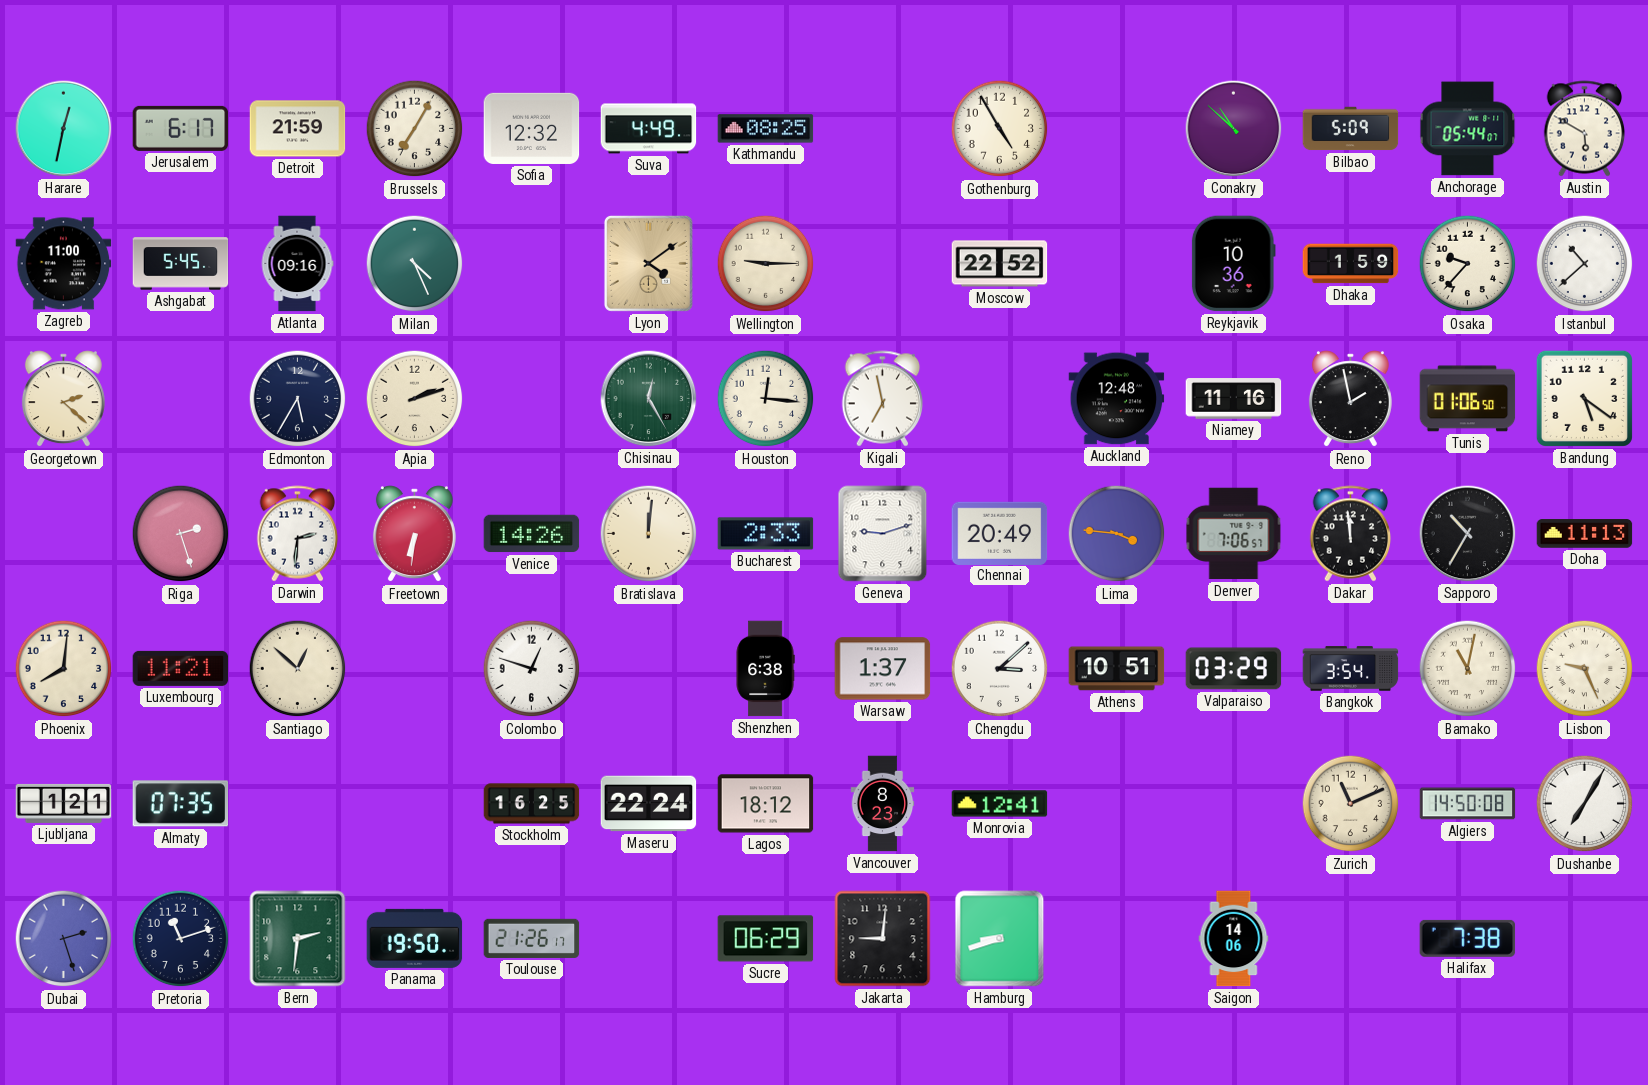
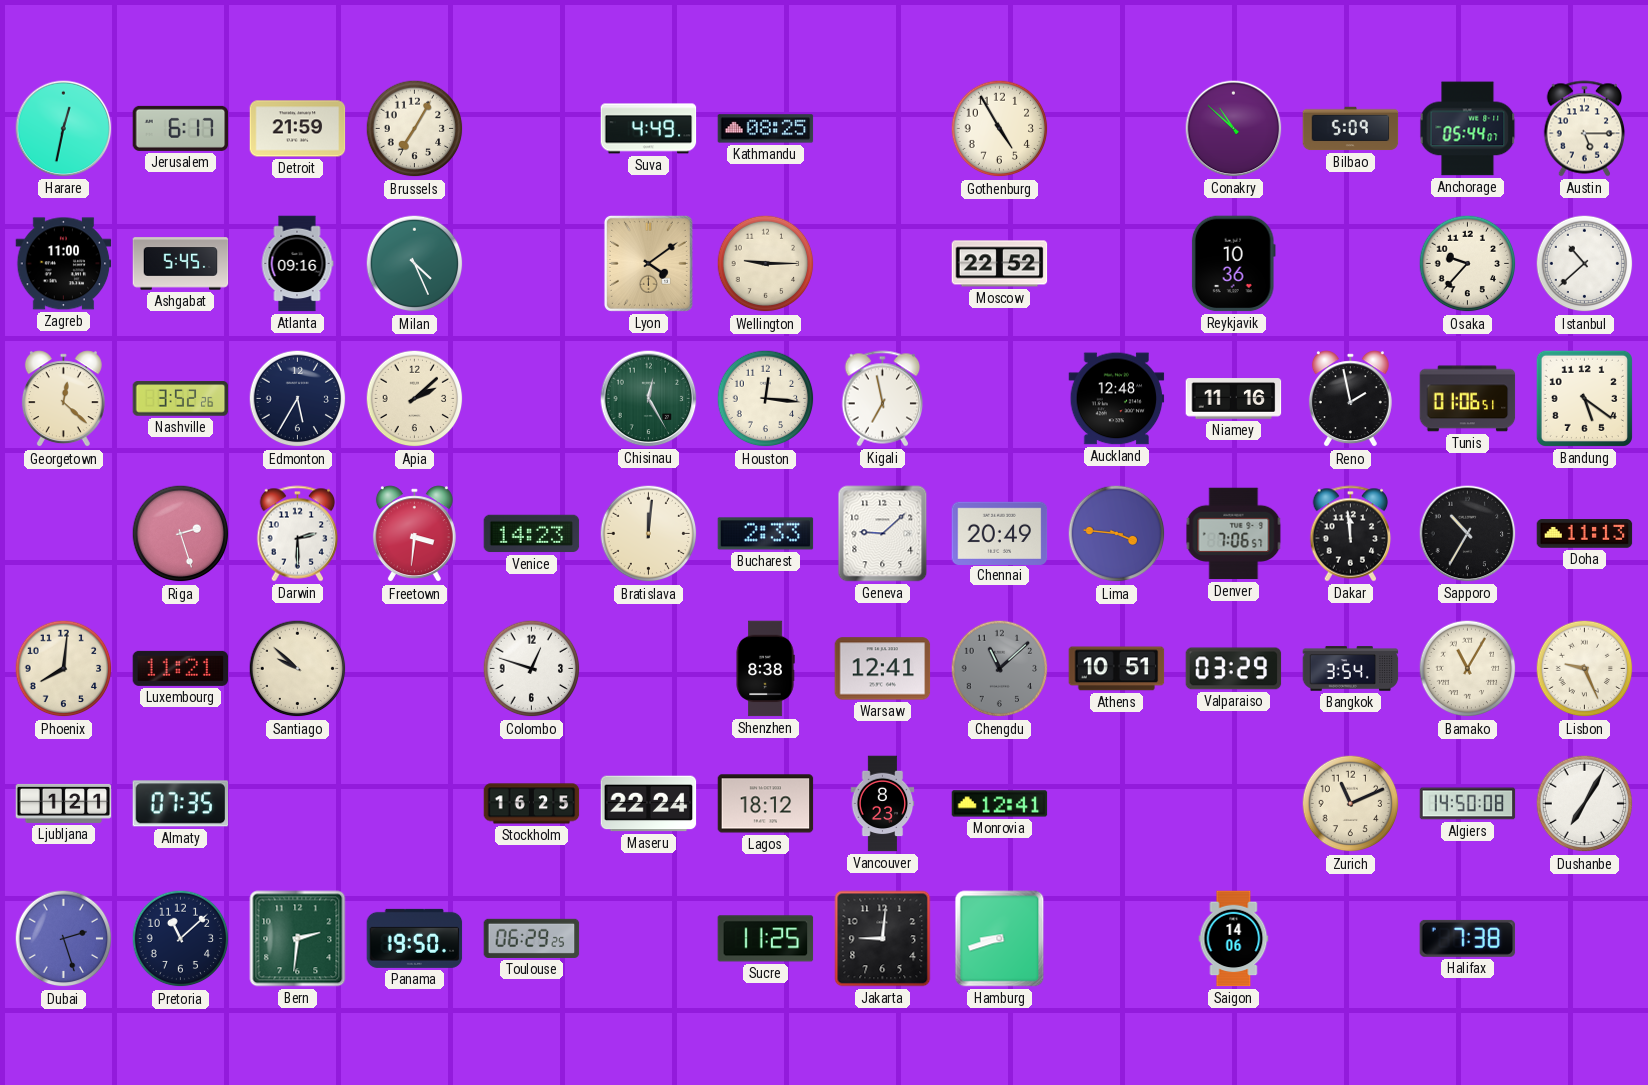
Sofia: 12:32 -> none (532, 128)
Austin: 5:50 -> 5:15 (1585, 129)
Dhaka: 1:59 -> none (1351, 264)
Georgetown: 2:22 -> 12:22 (63, 399)
Nashville: none -> 3:52 (181, 399)
Apia: 2:12 -> 2:08 (415, 399)
Tunis: 01:06:50 -> 01:06:51 (1468, 399)
Darwin: 2:31 -> 2:30 (298, 534)
Freetown: 6:31 -> 3:31 (414, 534)
Venice: 14:26 -> 14:23 (532, 534)
Geneva: 9:12 -> 9:08 (883, 534)
Santiago: 12:52 -> 9:52 (298, 669)
Shenzhen: 6:38 -> 8:38 (765, 669)
Warsaw: 1:37 -> 12:41 (883, 669)
Chengdu: 3:08 -> 11:08 (1000, 669)
Chengdu dial: white -> grey (1000, 669)
Bamako: 11:02 -> 11:05 (1468, 669)
Pretoria: 11:12 -> 11:08 (181, 939)
Toulouse: 21:26 -> 06:29 (532, 938)
Sucre: 06:29 -> 11:25 (766, 939)
